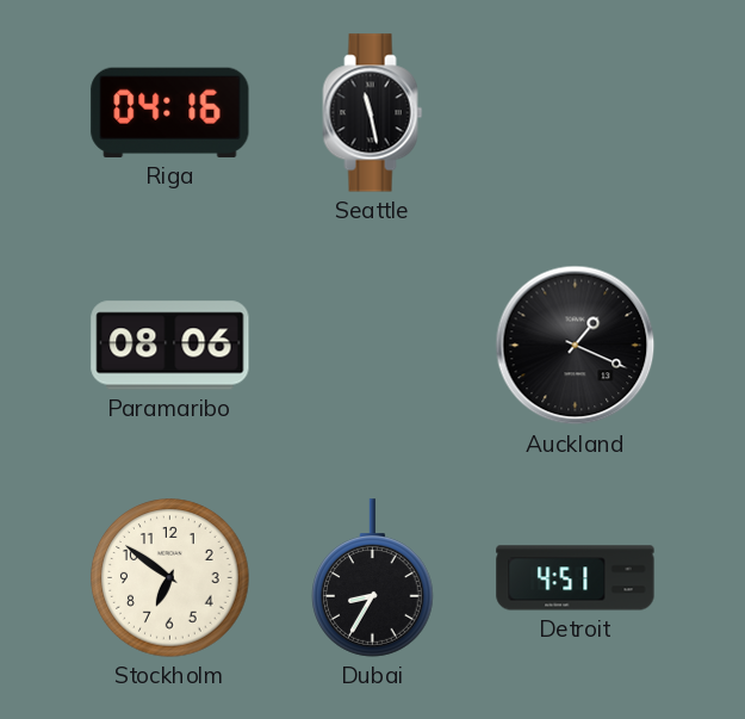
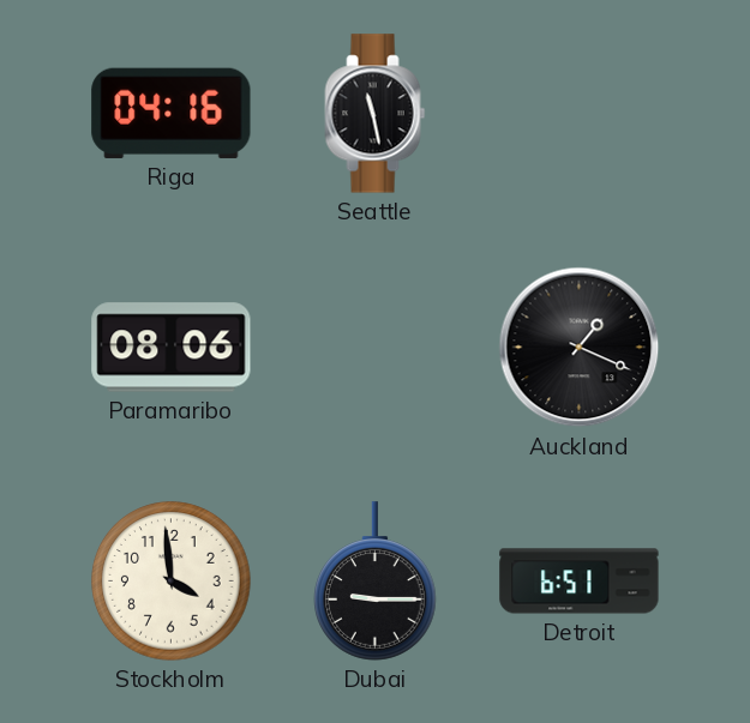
Stockholm: 6:51 -> 3:59 (172, 582)
Dubai: 8:35 -> 9:15 (376, 582)
Detroit: 4:51 -> 6:51 (580, 582)
